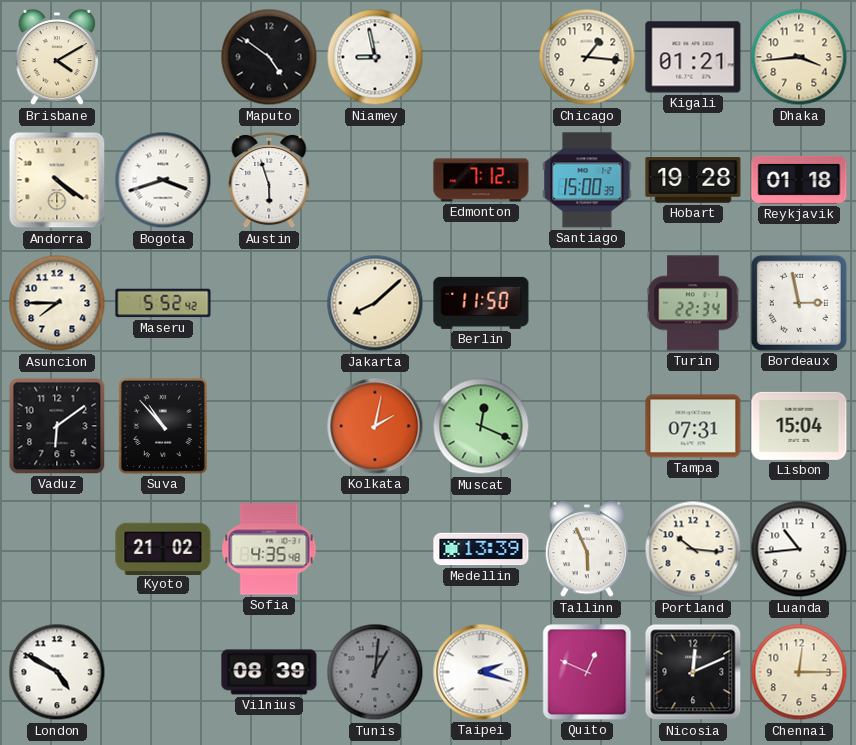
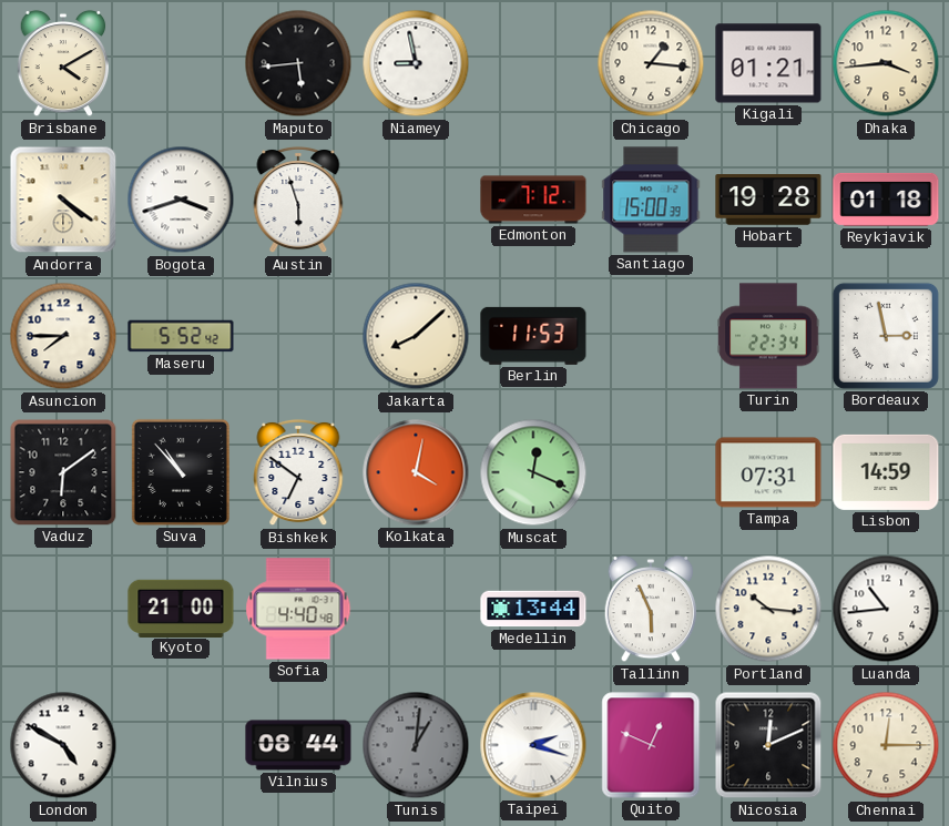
Maputo: 4:51 -> 5:44 (298, 63)
Berlin: 11:50 -> 11:53 (533, 336)
Bishkek: none -> 6:51 (298, 472)
Kolkata: 2:02 -> 4:02 (416, 472)
Lisbon: 15:04 -> 14:59 (886, 472)
Kyoto: 21:02 -> 21:00 (181, 608)
Sofia: 4:35 -> 4:40 (298, 609)
Medellin: 13:39 -> 13:44 (533, 609)
Vilnius: 08:39 -> 08:44 (298, 745)
